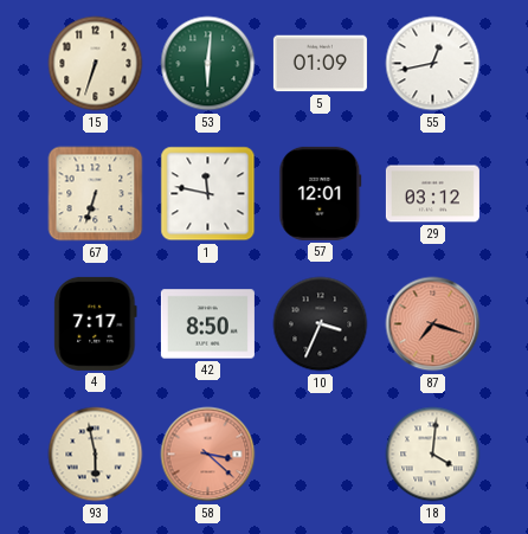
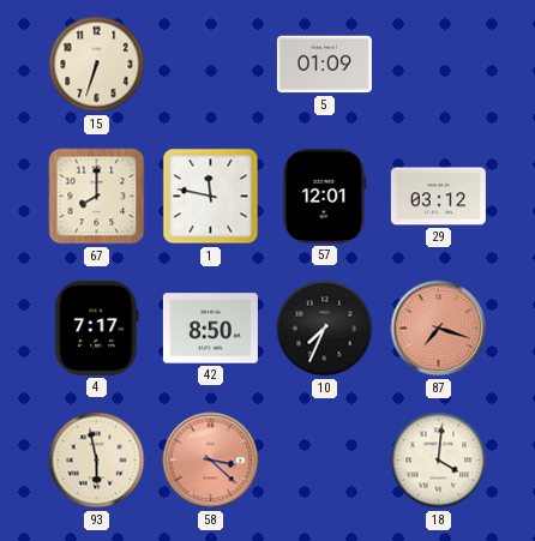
53: 6:01 -> none (208, 64)
55: 12:43 -> none (433, 64)
67: 6:33 -> 8:00 (97, 197)
10: 3:34 -> 7:34 (325, 329)
